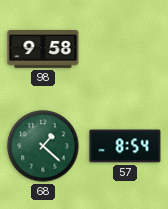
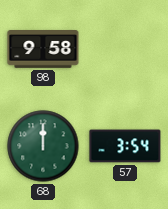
68: 1:22 -> 12:00 (43, 146)
57: 8:54 -> 3:54 (125, 146)
